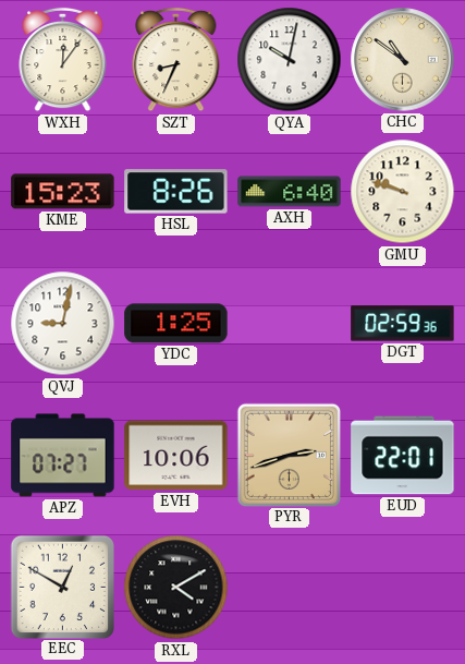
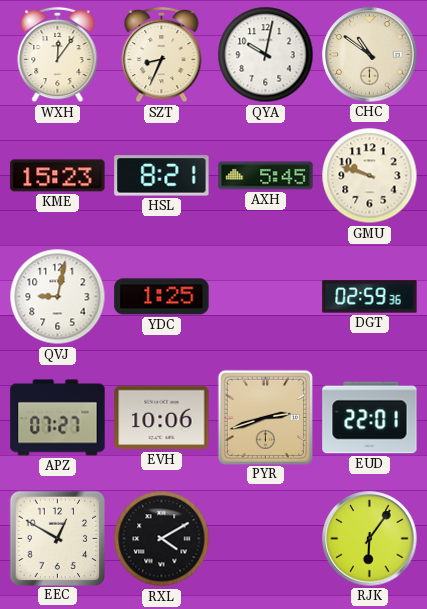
HSL: 8:26 -> 8:21 (162, 176)
AXH: 6:40 -> 5:45 (266, 176)
RJK: none -> 6:06 (370, 539)
